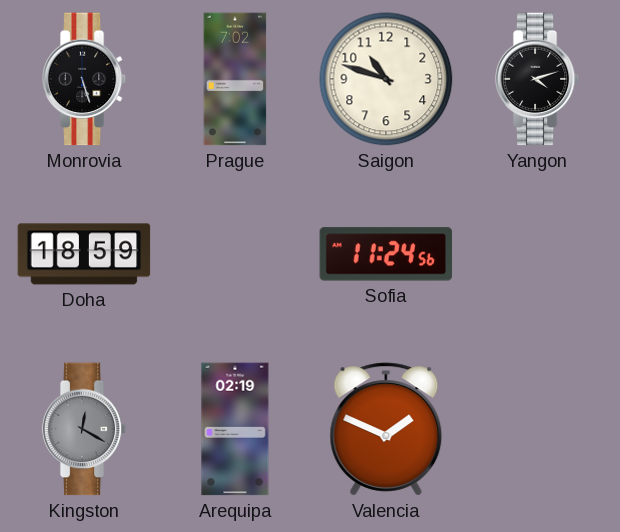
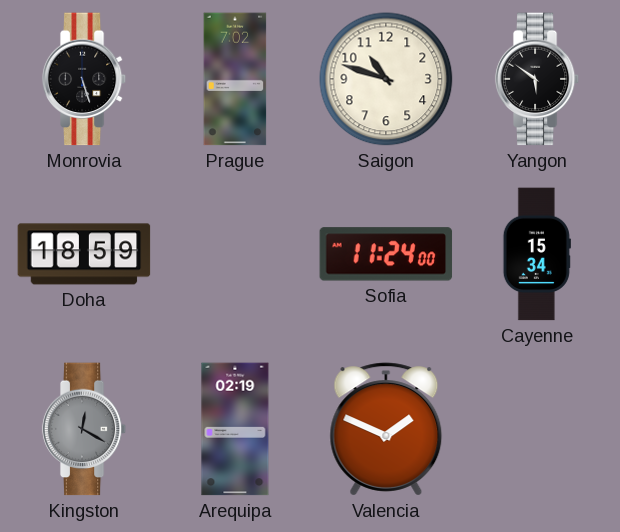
Yangon: 4:12 -> 5:51 (537, 79)
Sofia: 11:24:56 -> 11:24:00 (386, 254)
Cayenne: none -> 15:34 (537, 254)
